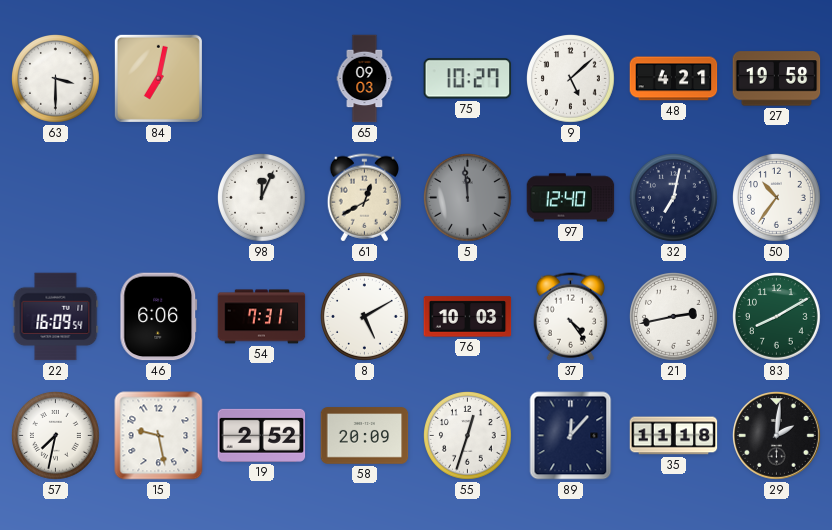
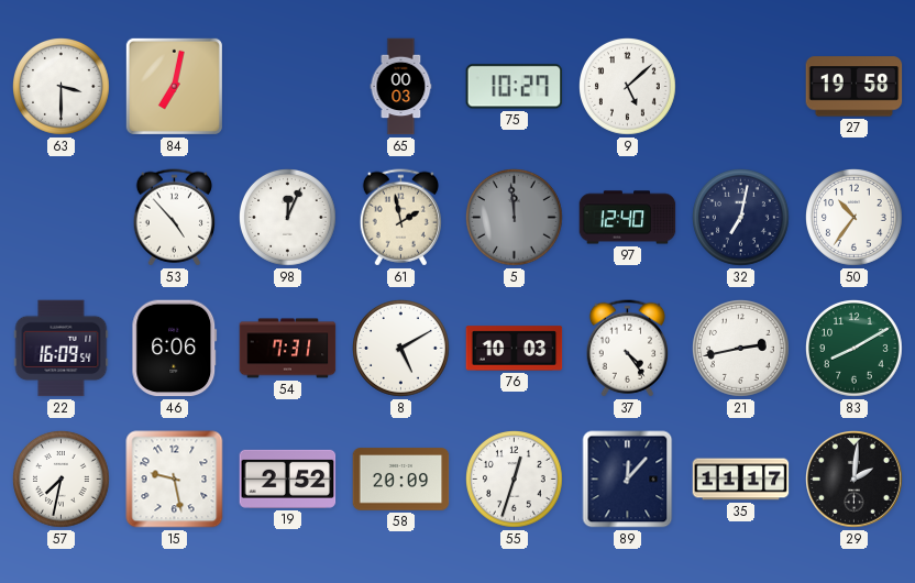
65: 09:03 -> 00:03 (401, 87)
48: 4:21 -> none (674, 79)
53: none -> 4:53 (174, 218)
61: 12:40 -> 1:58 (400, 218)
35: 11:18 -> 11:17 (741, 480)
